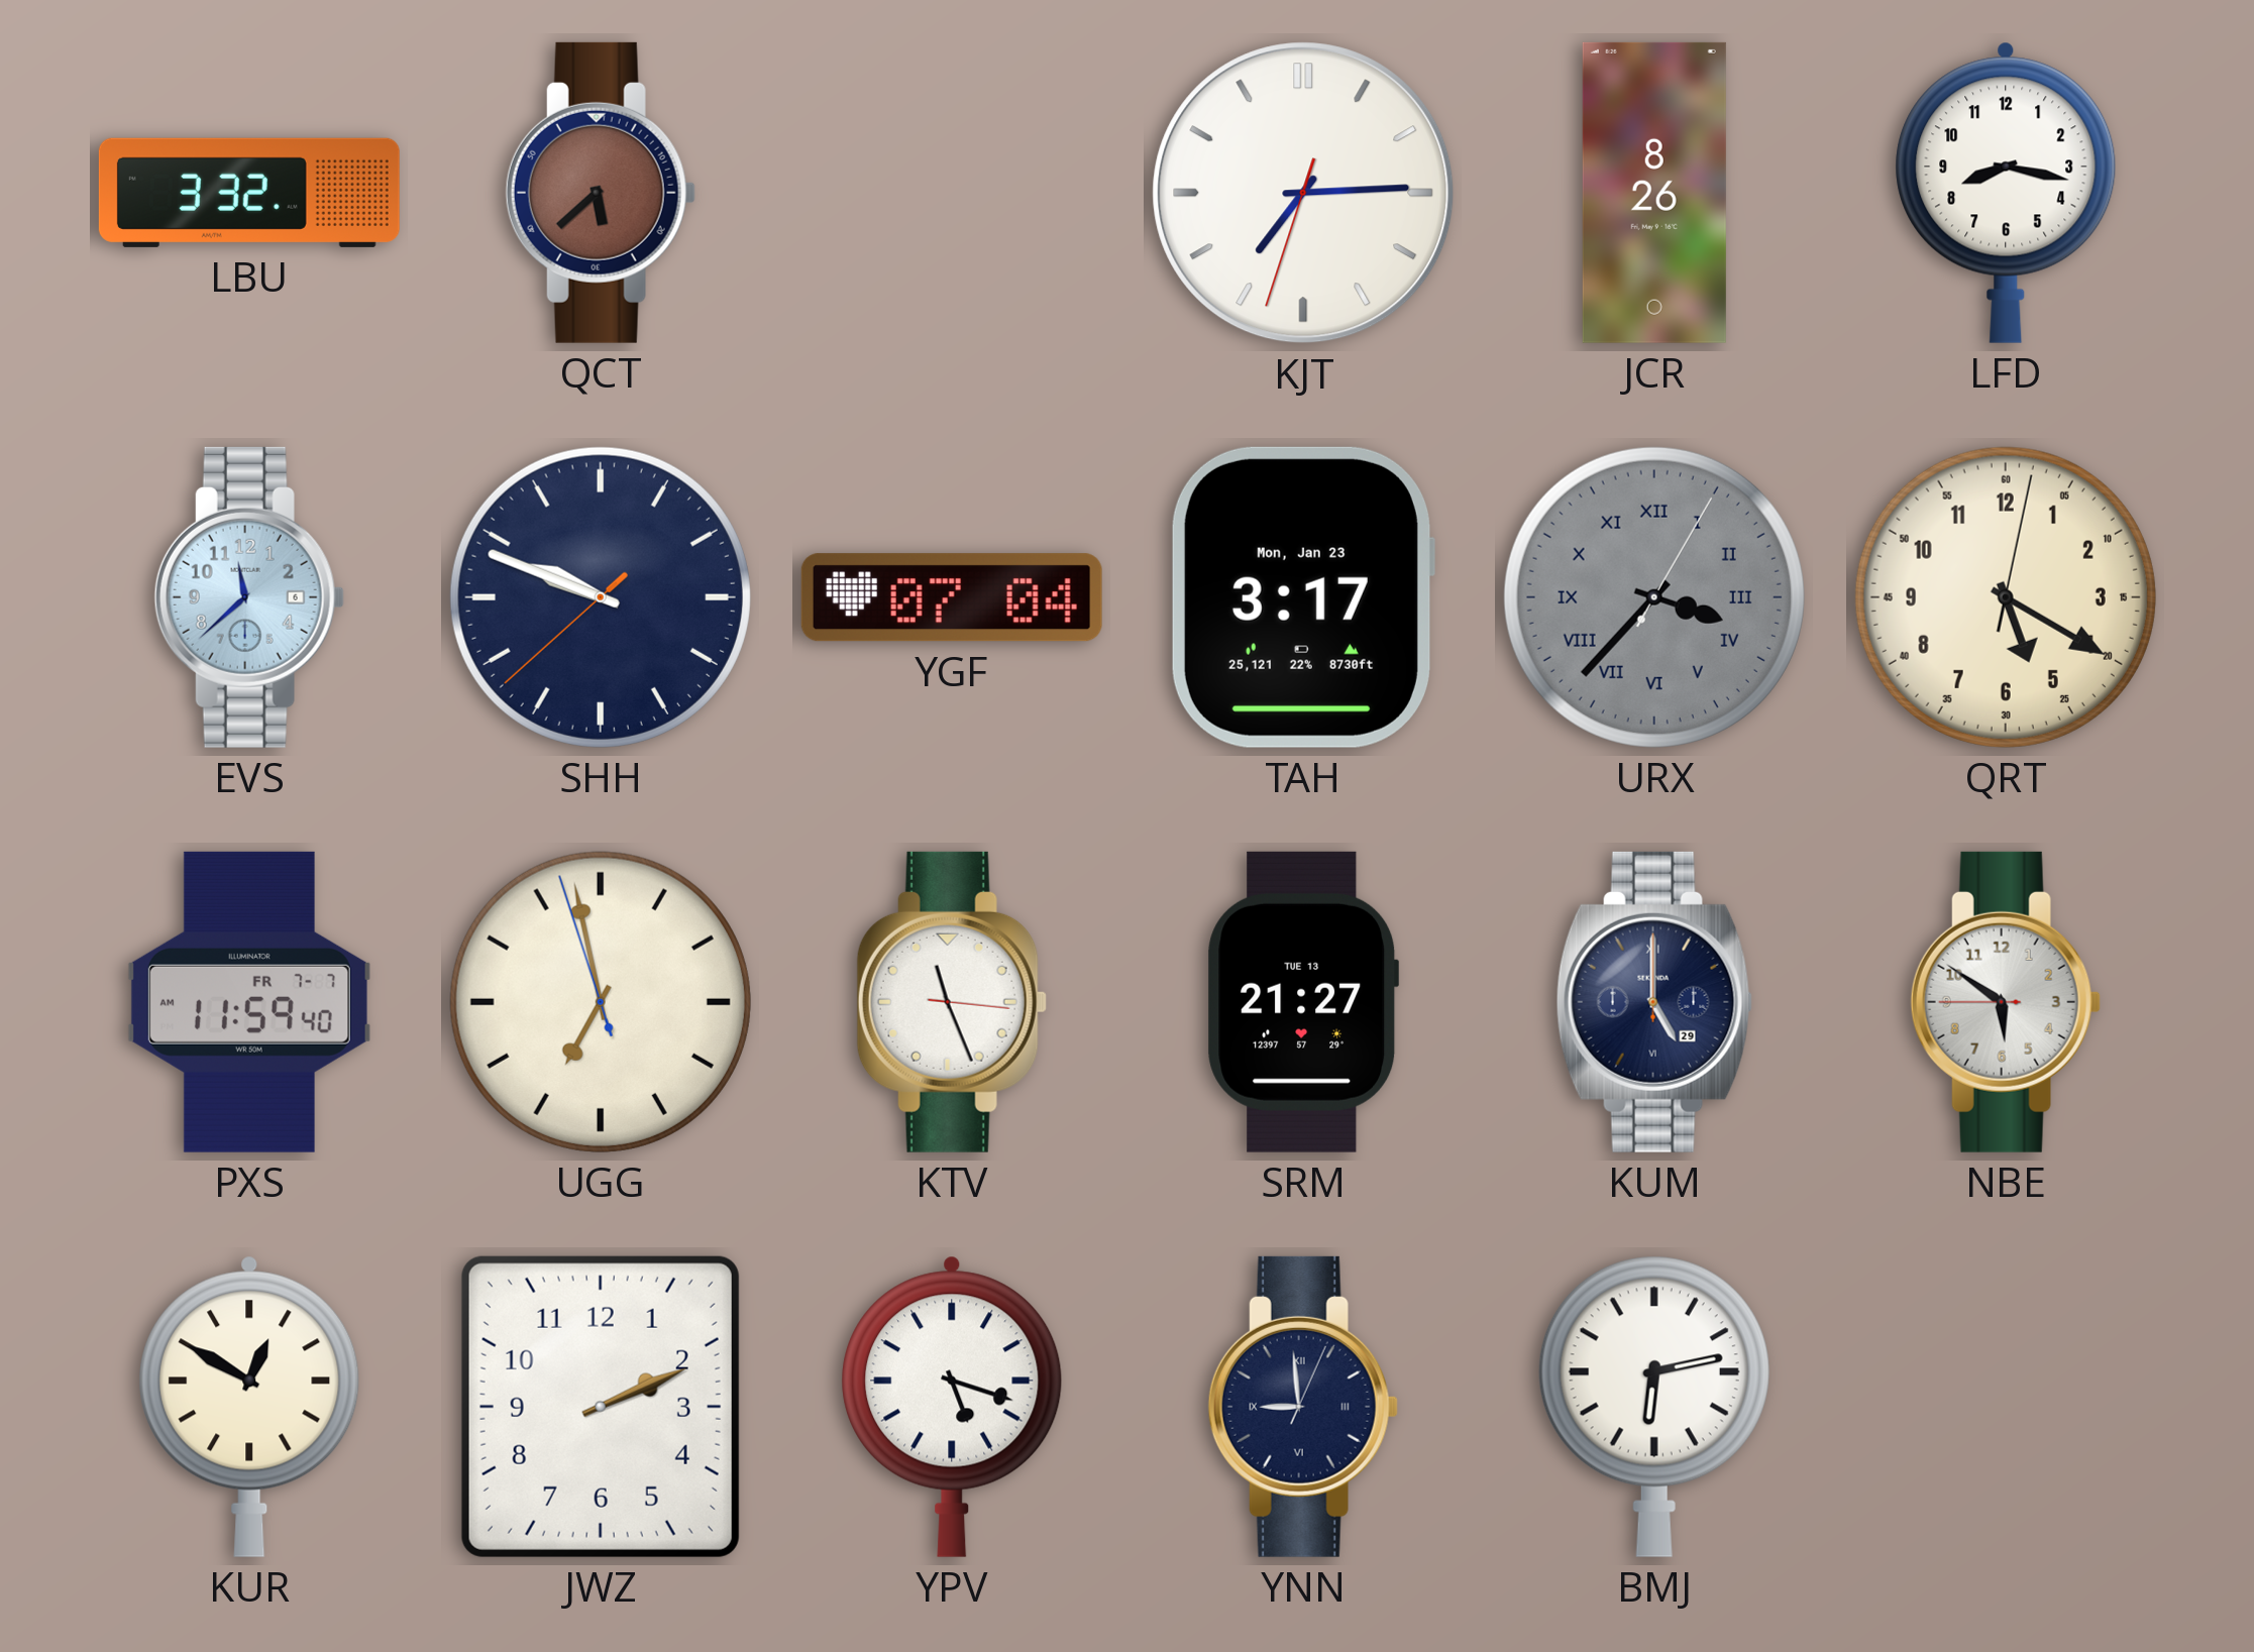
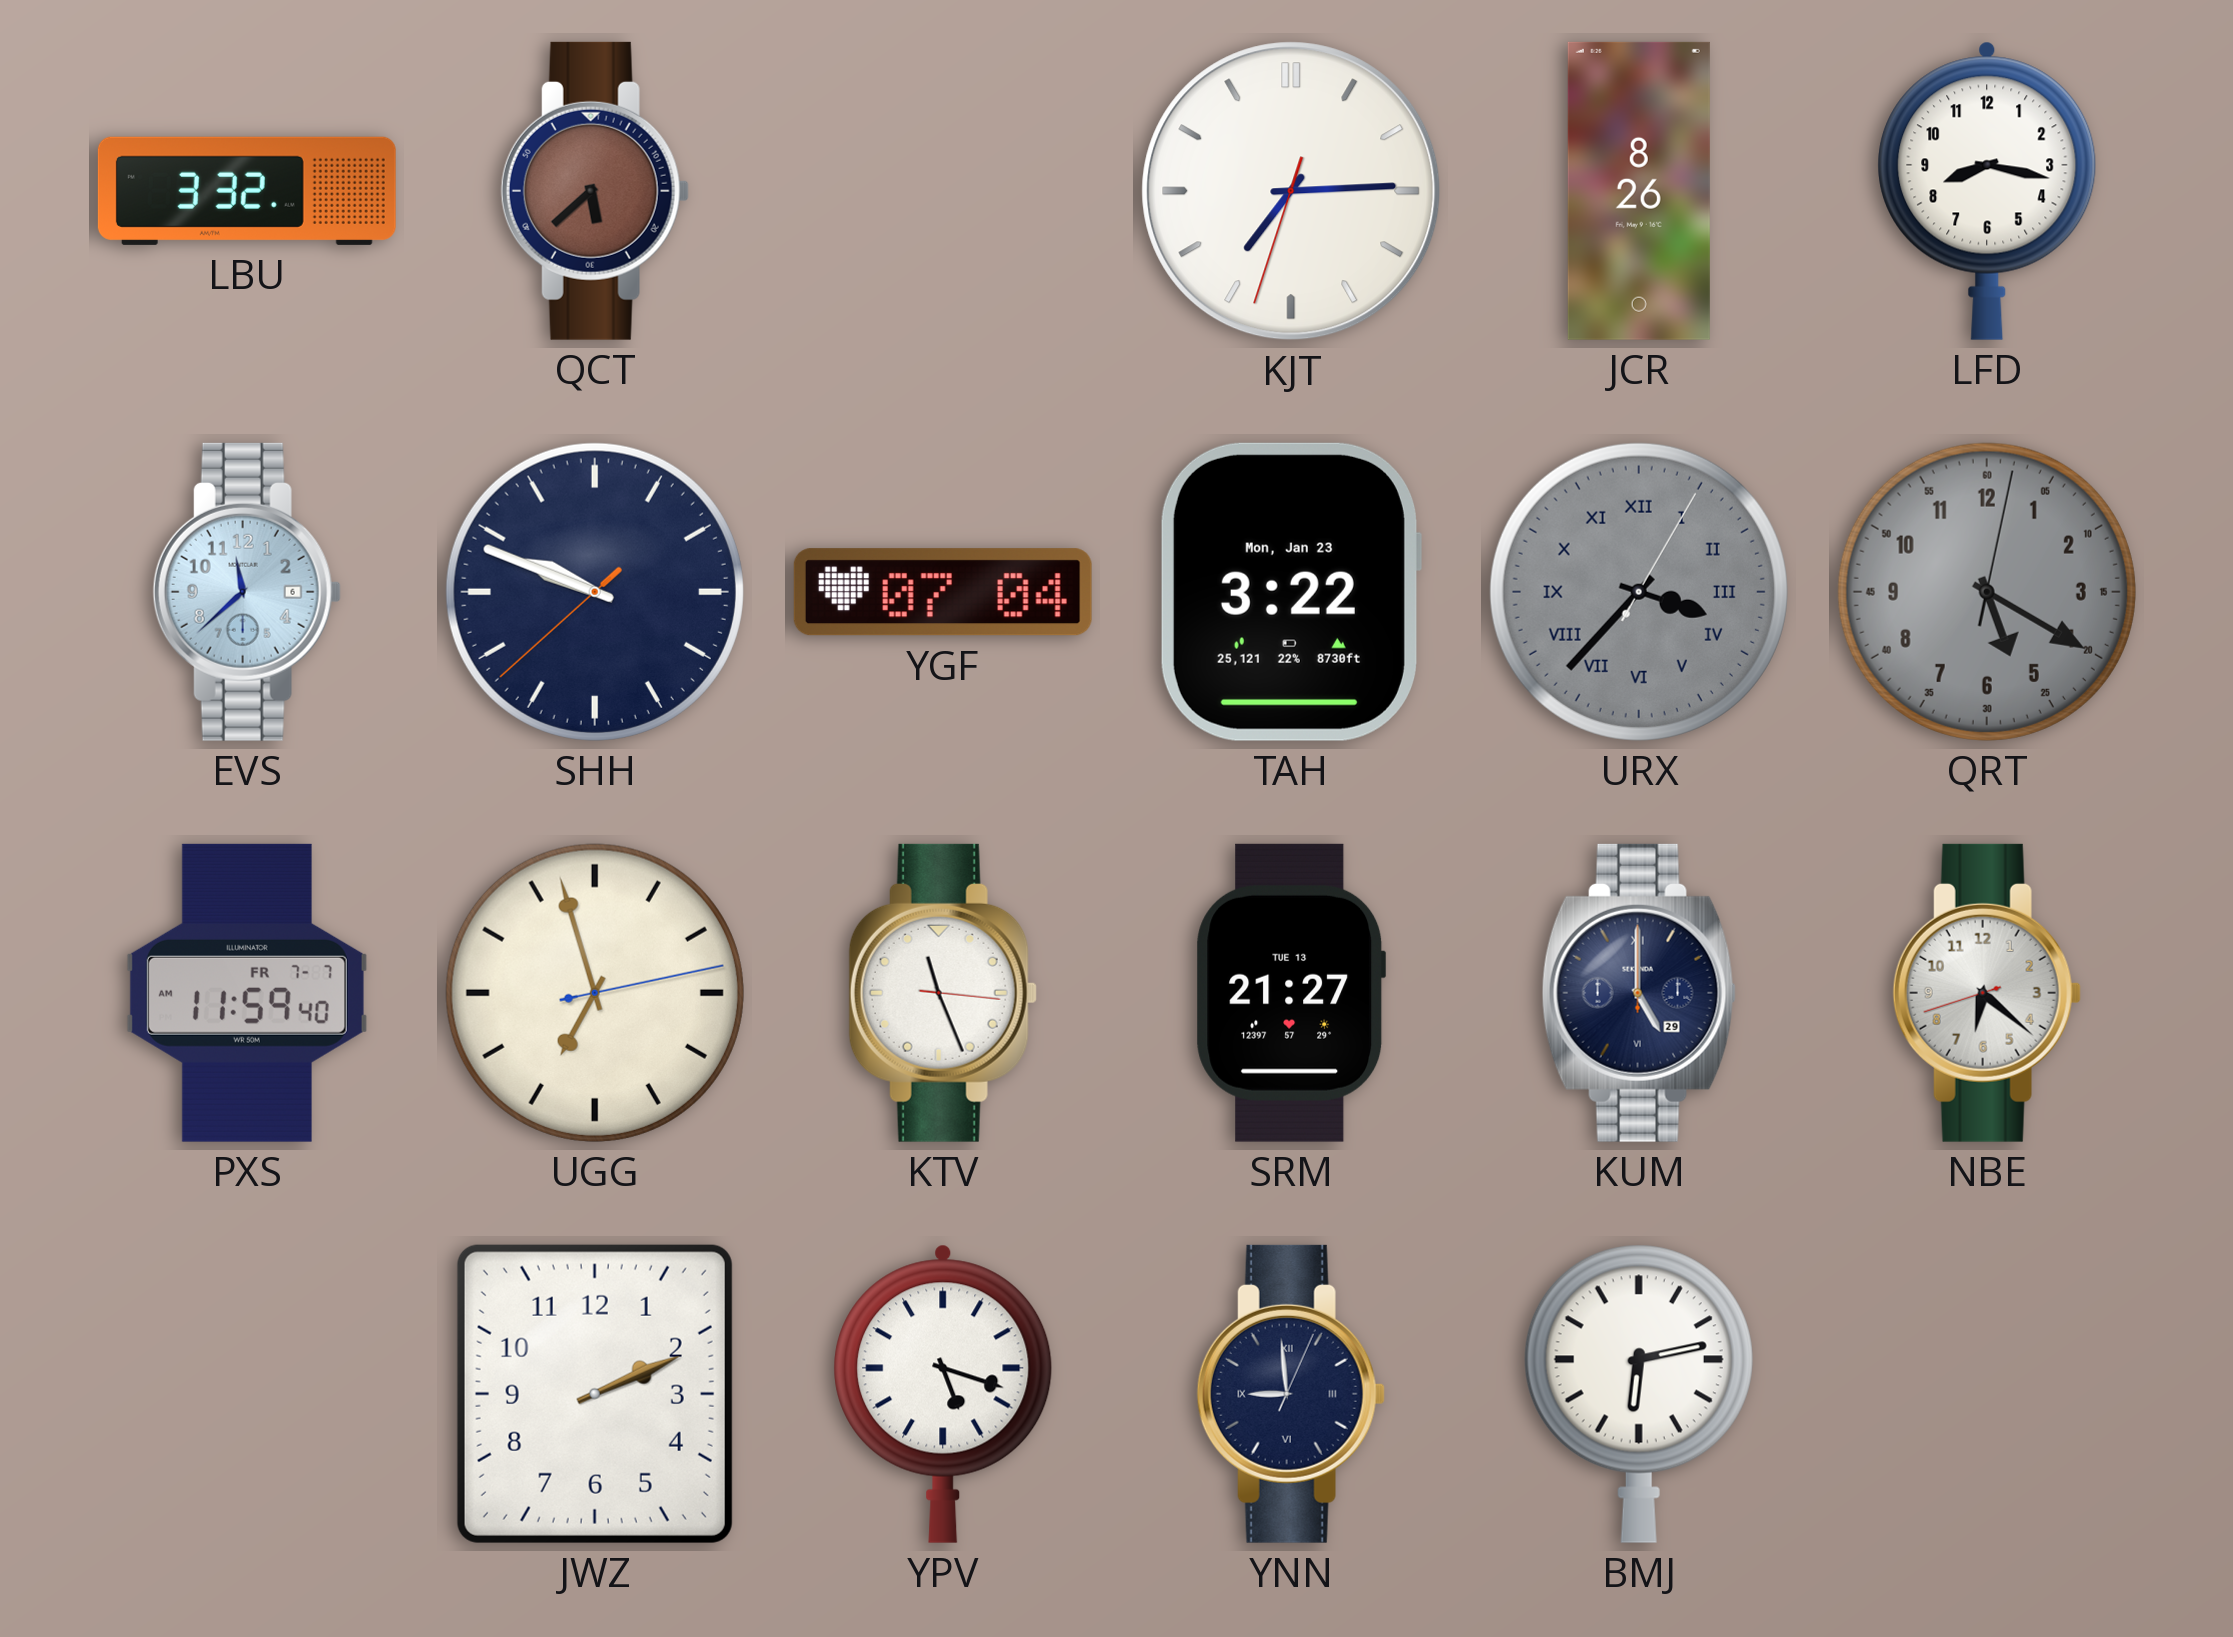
TAH: 3:17 -> 3:22 (1290, 592)
QRT dial: cream -> grey (1987, 592)
UGG: 6:57:57 -> 6:57:13 (595, 993)
NBE: 5:50 -> 6:21 (1987, 993)
KUR: 12:50 -> none (249, 1407)
